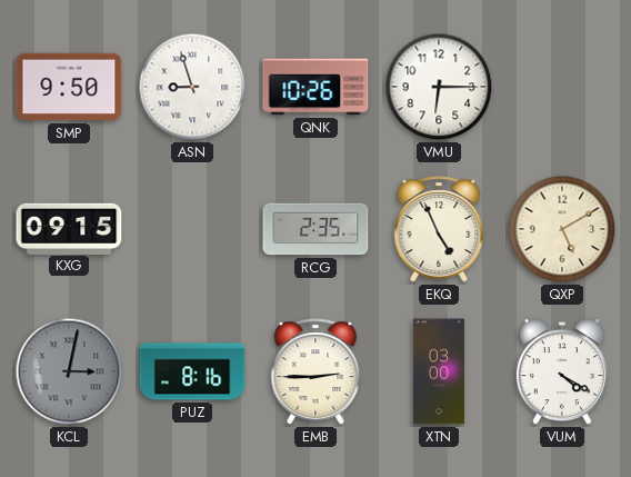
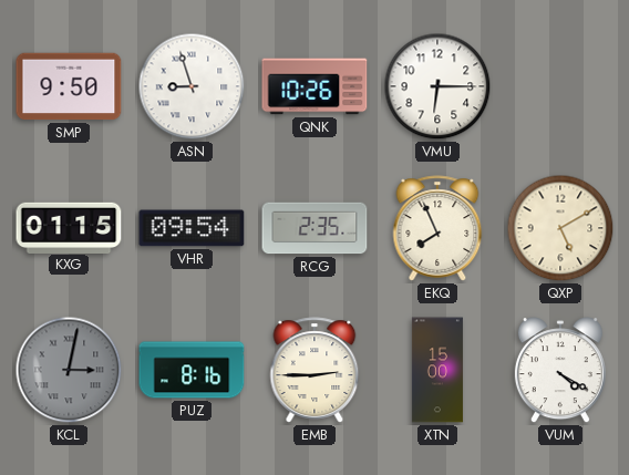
KXG: 09:15 -> 01:15 (69, 227)
VHR: none -> 09:54 (192, 228)
EKQ: 4:56 -> 7:56 (437, 228)
XTN: 03:00 -> 15:00 (437, 370)
